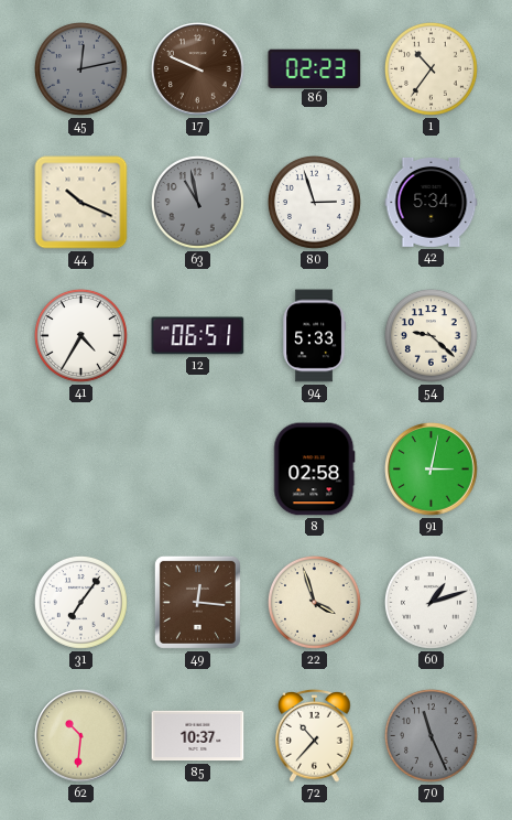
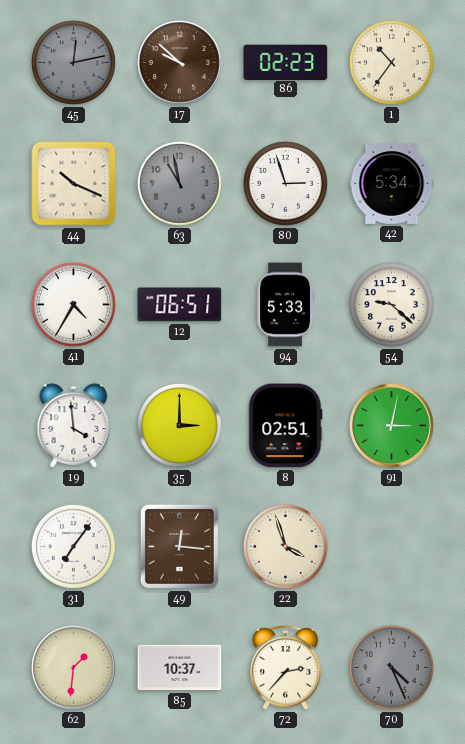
17: 9:49 -> 9:52 (180, 63)
19: none -> 3:59 (74, 426)
35: none -> 3:00 (180, 426)
8: 02:58 -> 02:51 (286, 426)
60: 1:12 -> none (432, 603)
62: 10:31 -> 1:31 (74, 668)
72: 10:37 -> 2:37 (286, 668)
70: 11:26 -> 4:26 (392, 668)
